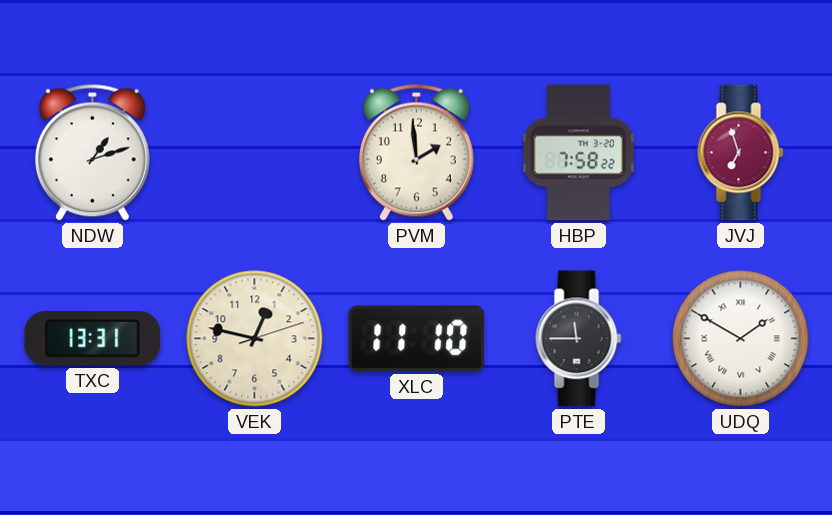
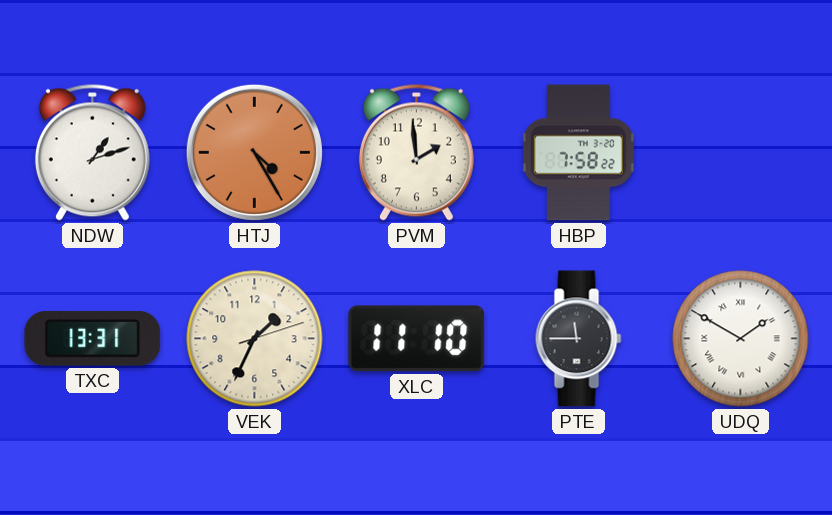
HTJ: none -> 4:25 (254, 152)
JVJ: 6:57 -> none (741, 153)
VEK: 12:47 -> 1:34 (255, 339)
